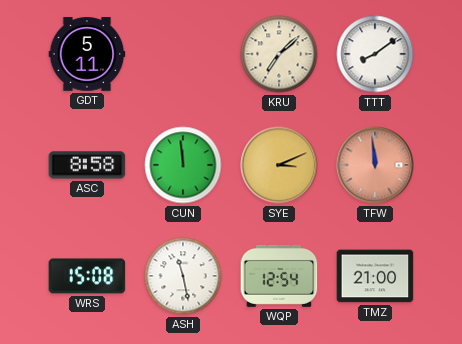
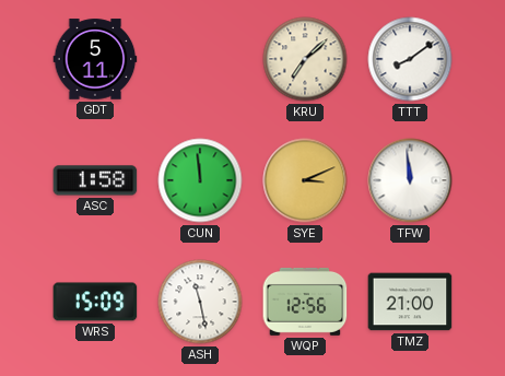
ASC: 8:58 -> 1:58 (95, 180)
TFW dial: salmon -> white (410, 180)
WRS: 15:08 -> 15:09 (95, 302)
WQP: 12:54 -> 12:56 (305, 302)
